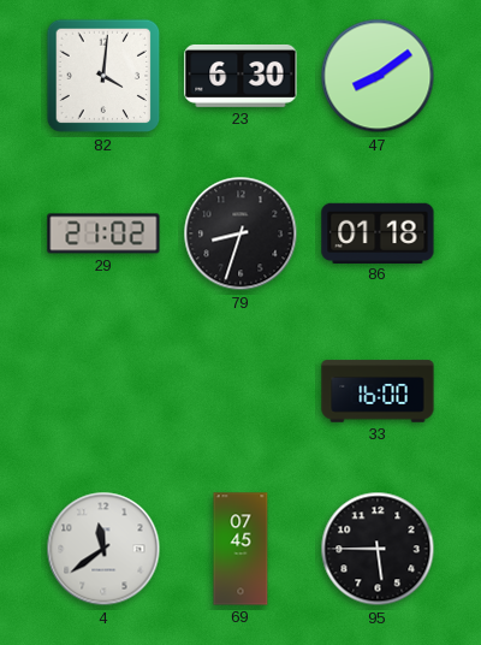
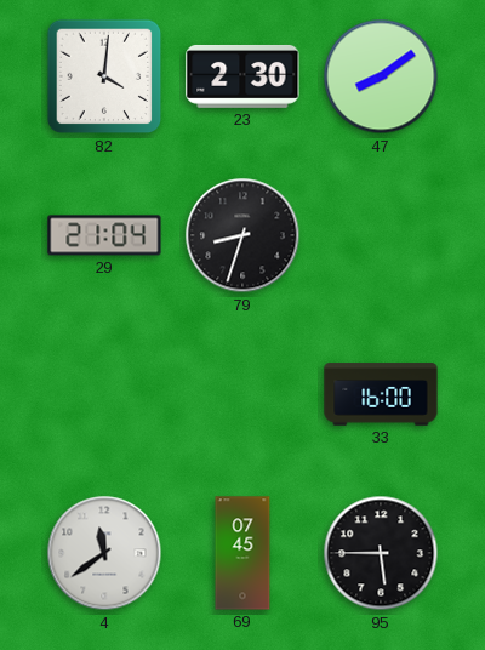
23: 6:30 -> 2:30 (242, 76)
29: 21:02 -> 21:04 (104, 235)
86: 01:18 -> none (378, 232)
